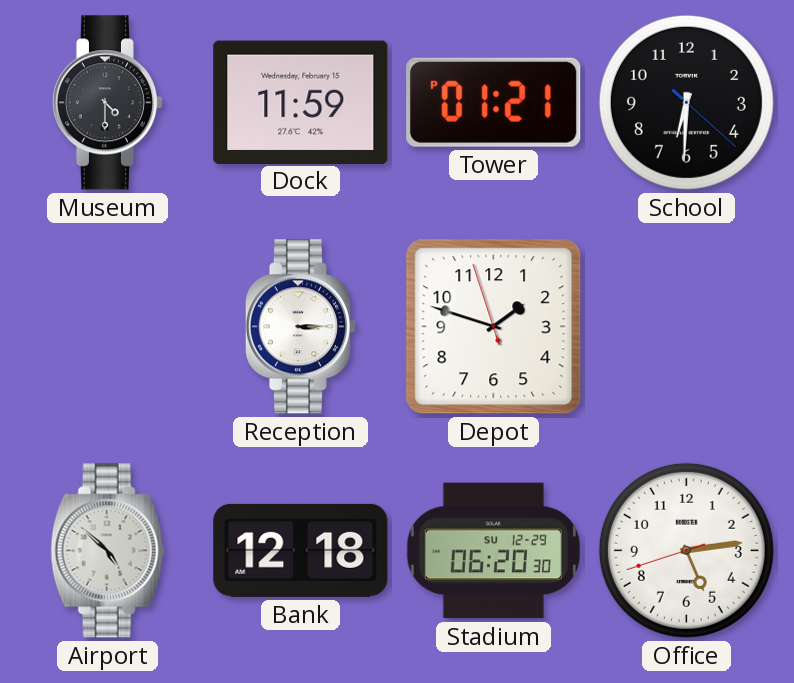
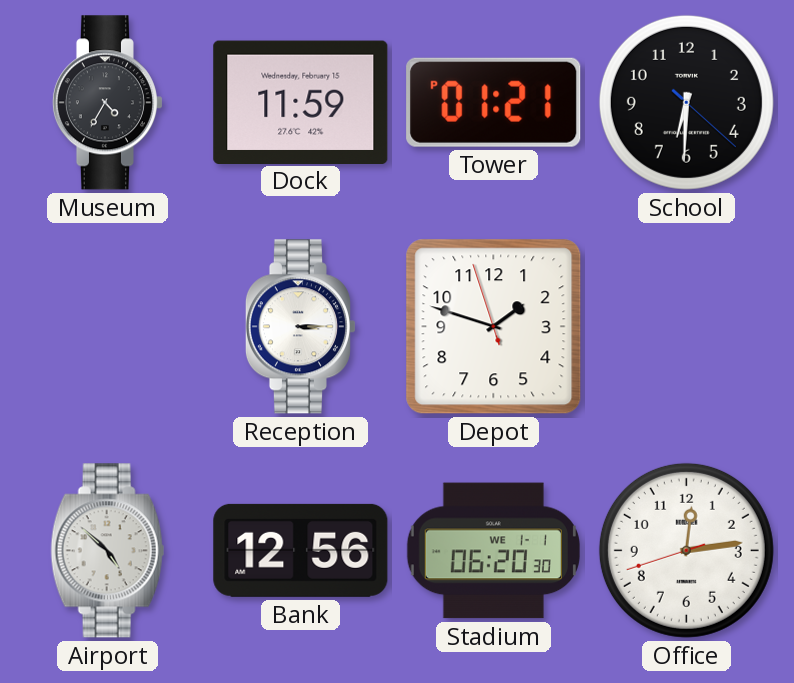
Museum: 4:30 -> 4:35 (107, 103)
Bank: 12:18 -> 12:56 (301, 550)
Stadium date: SU 12-29 -> WE 1-1 (493, 551)
Office: 5:13 -> 12:13 (686, 550)
